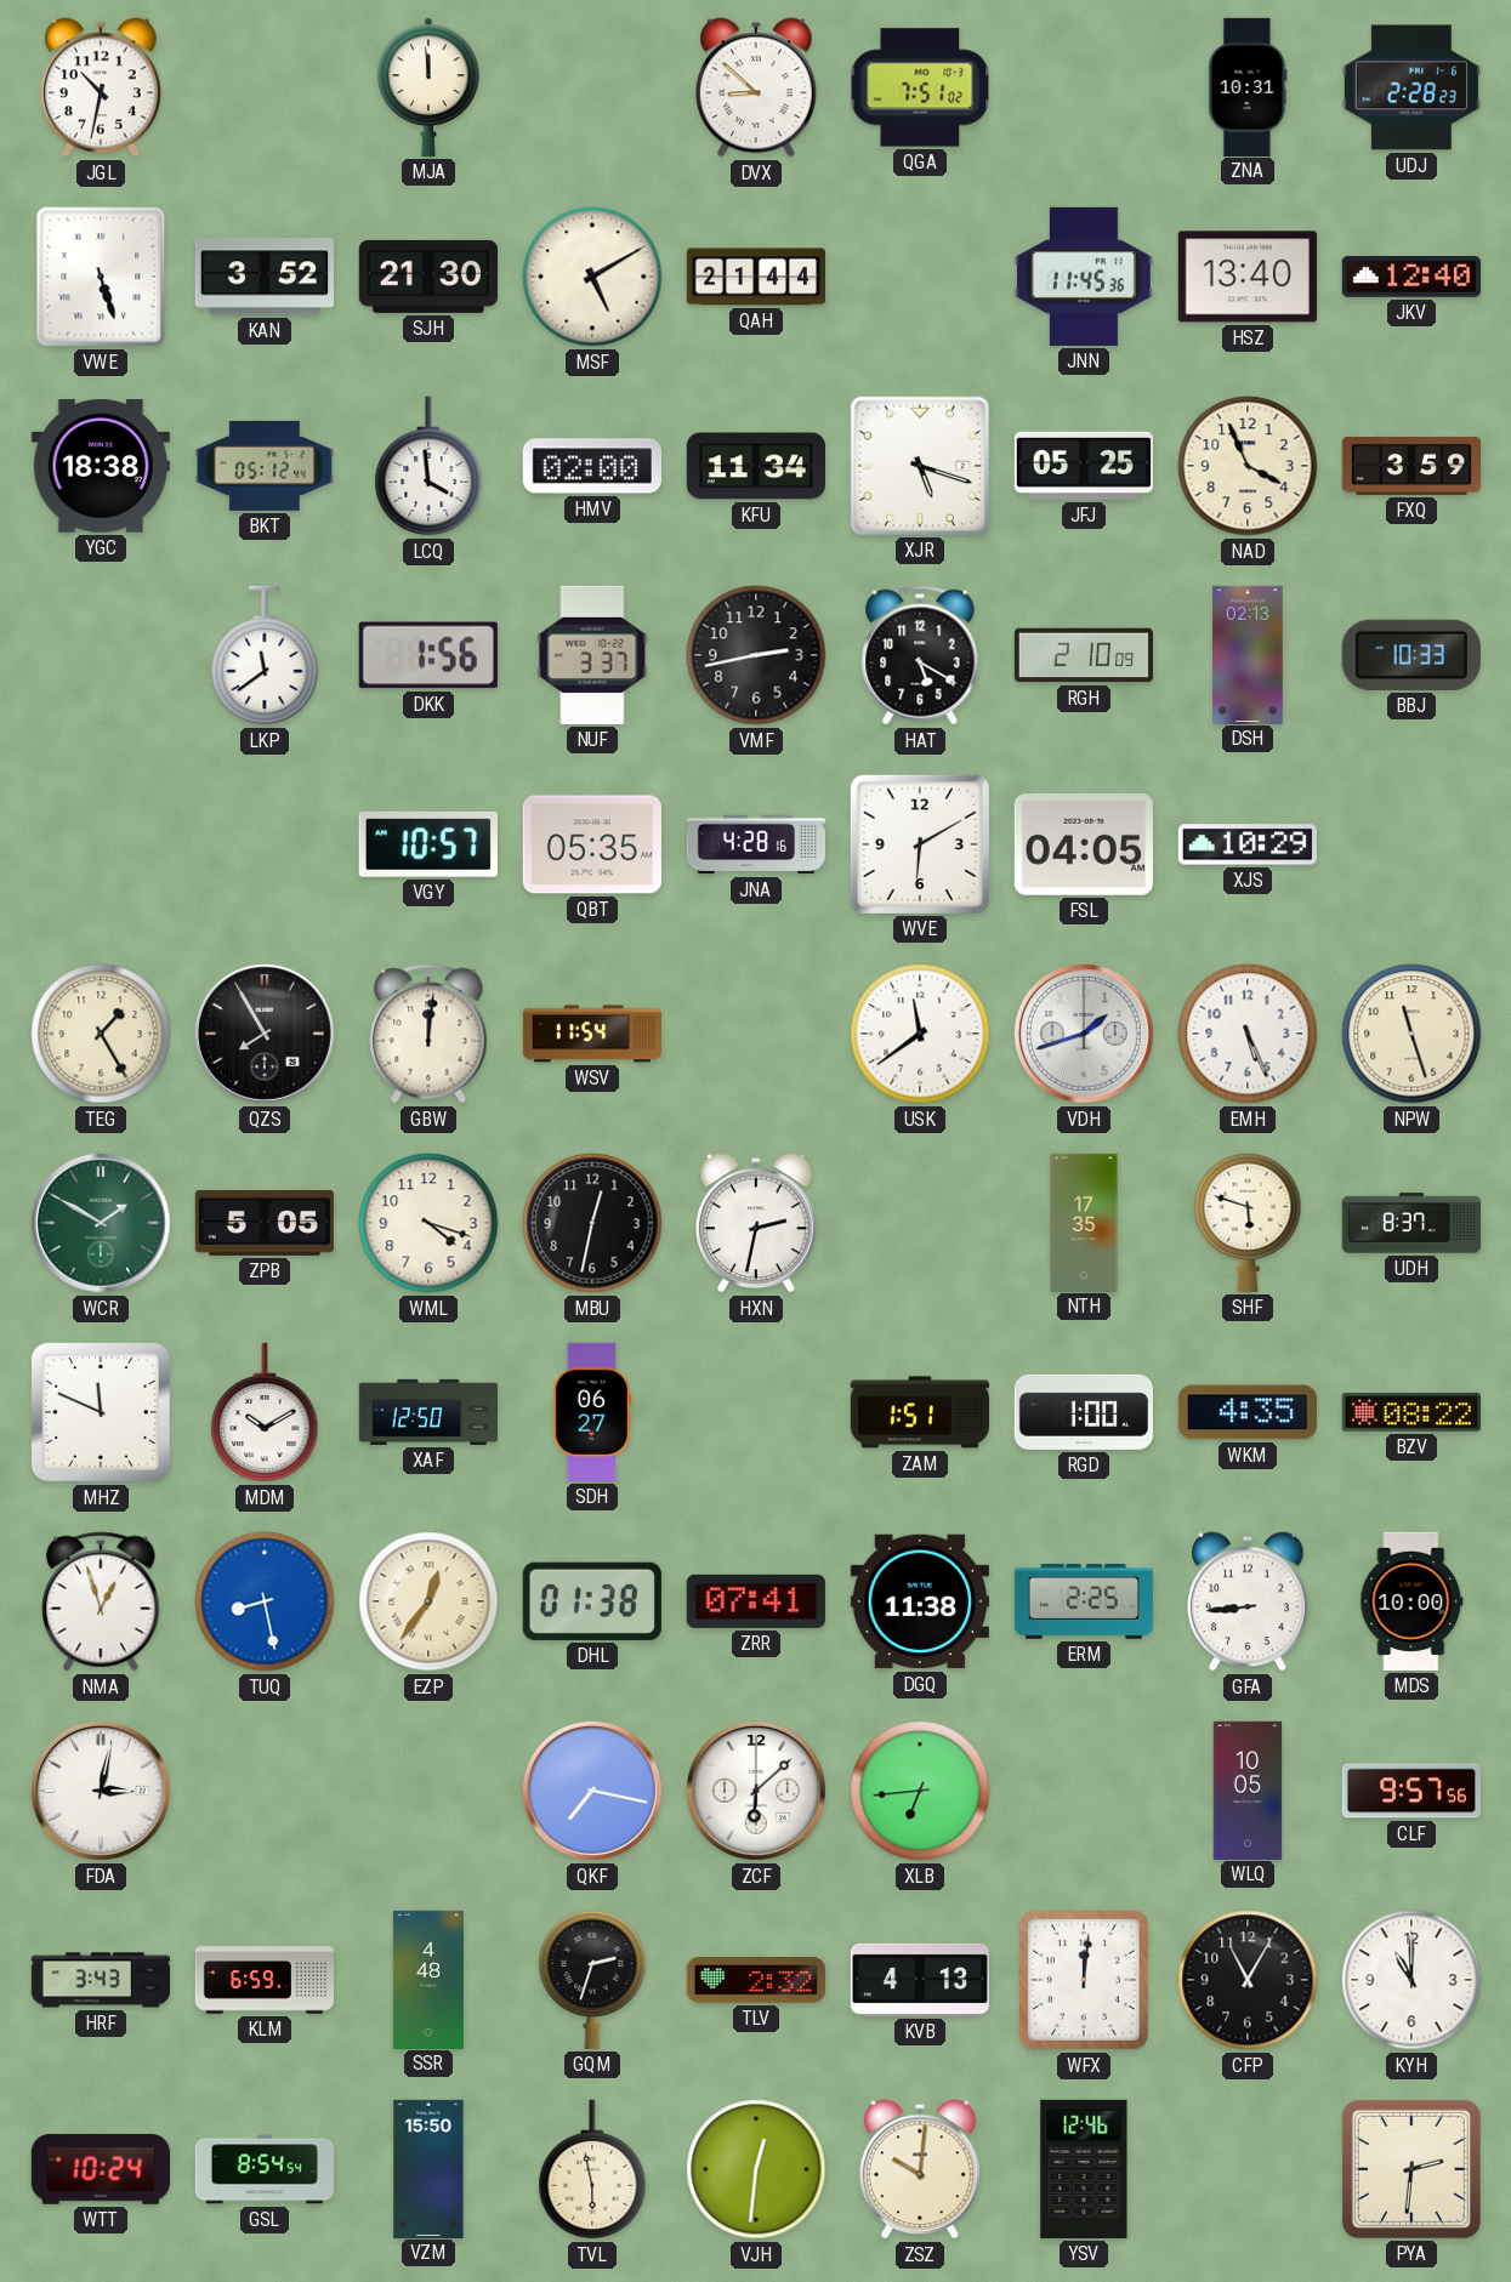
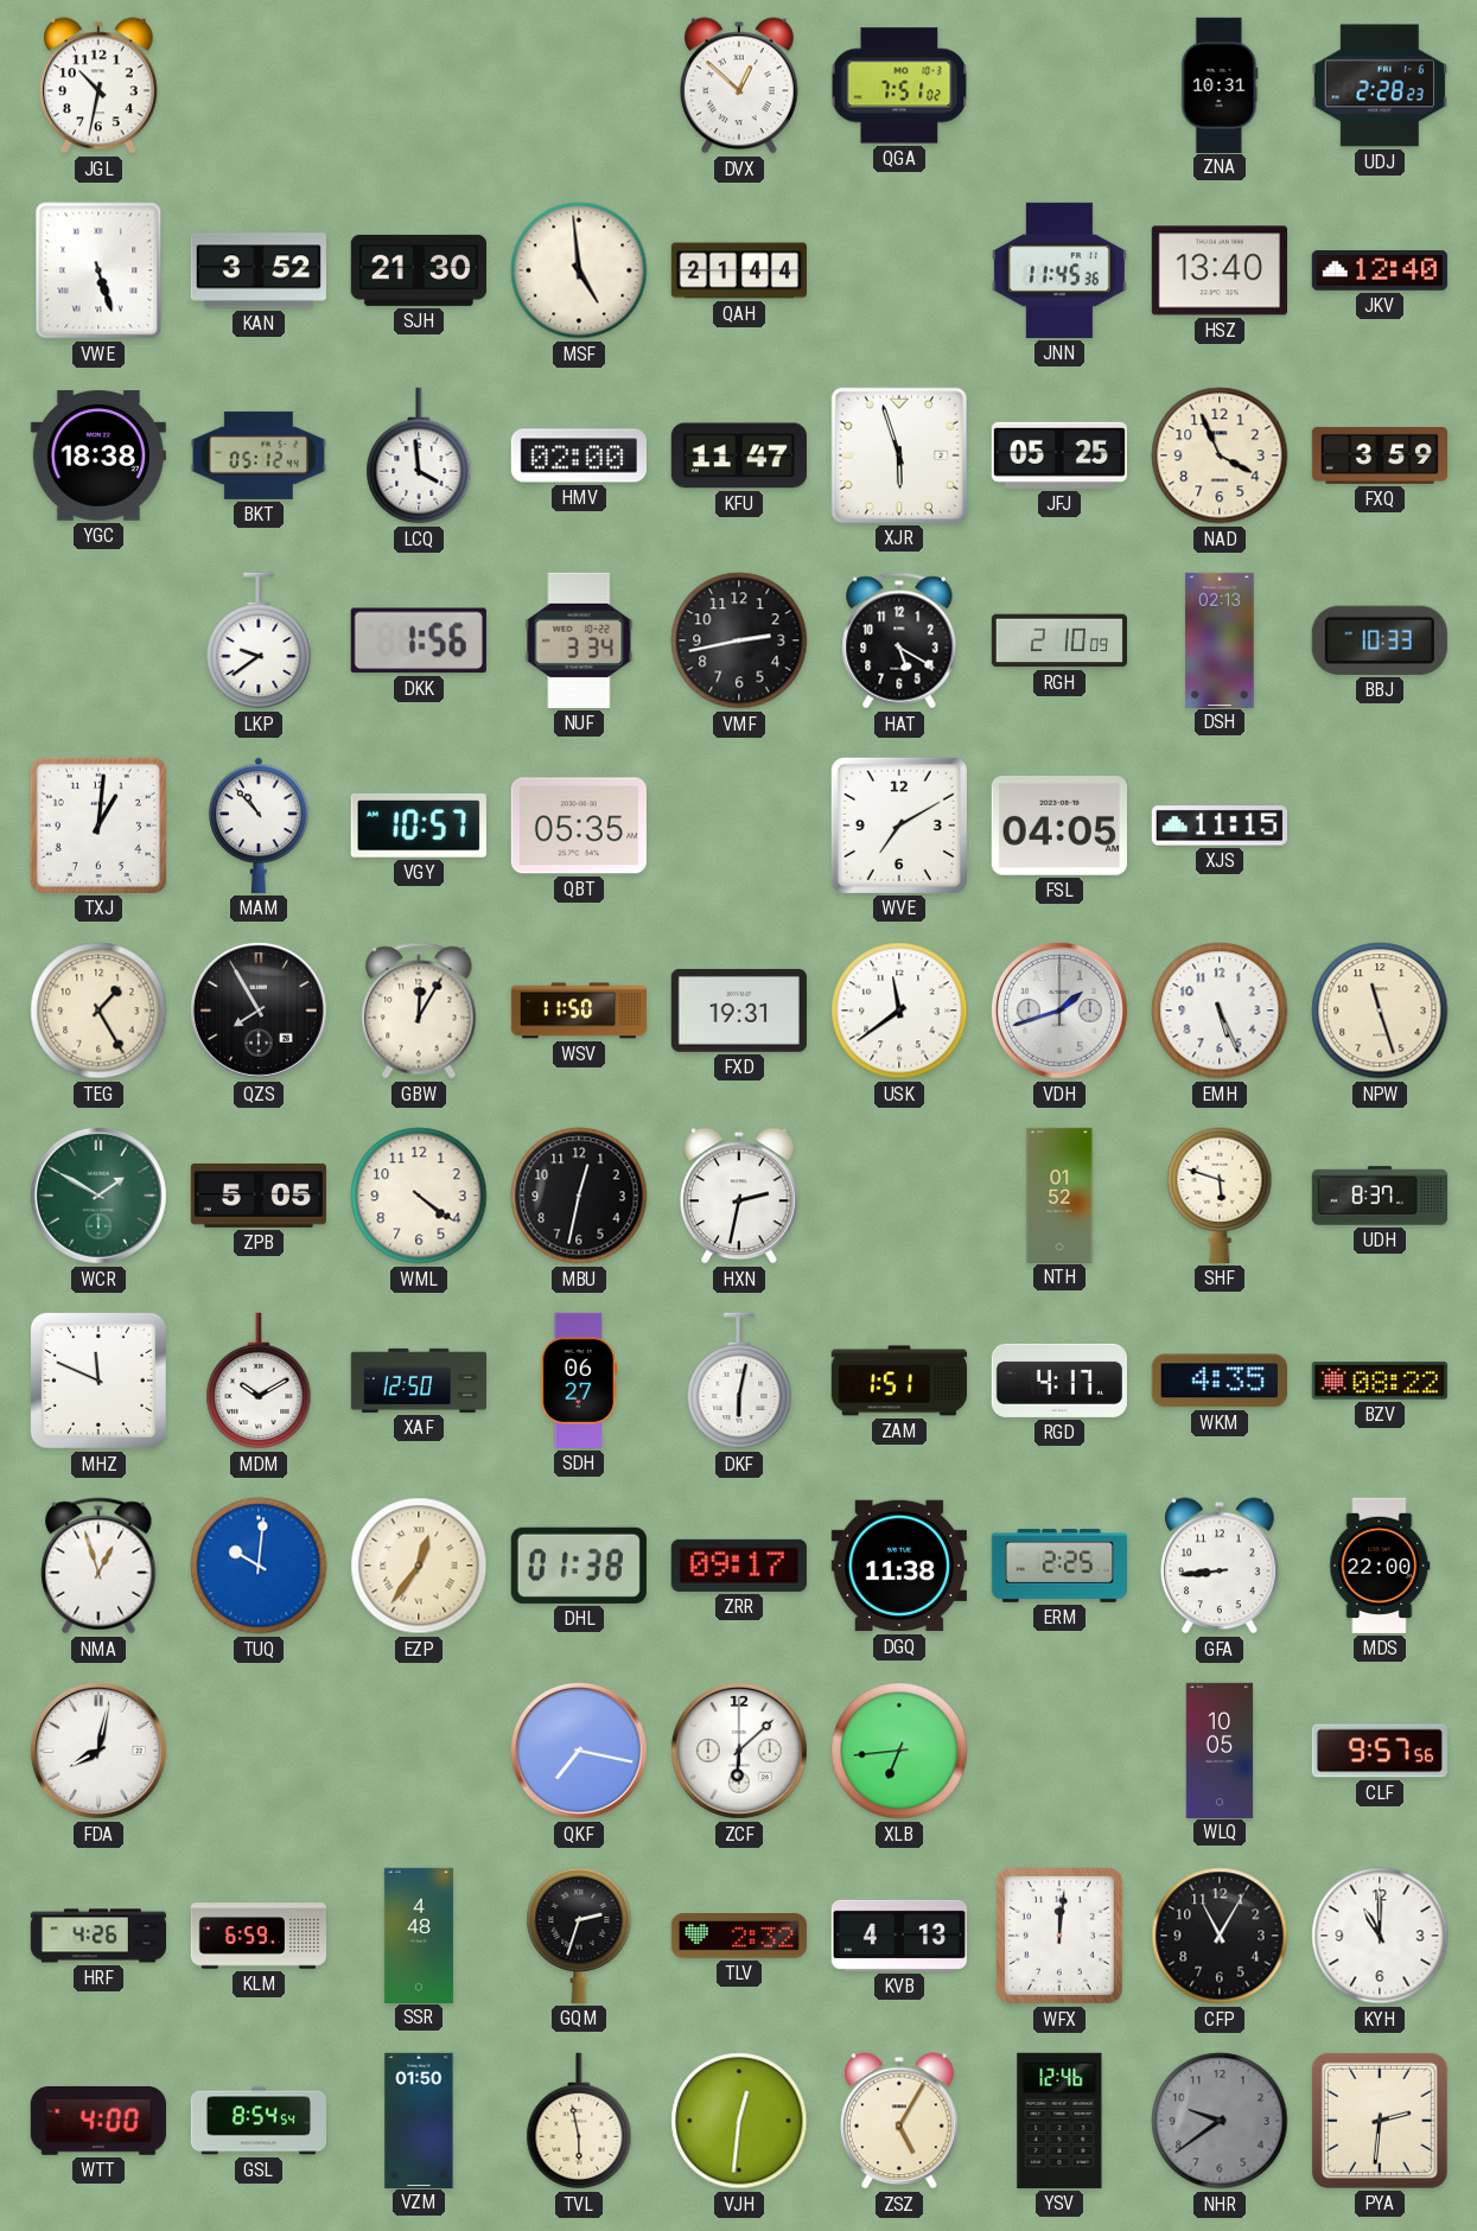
MJA: 11:59 -> none (428, 87)
DVX: 8:52 -> 12:52 (739, 85)
MSF: 5:10 -> 4:59 (579, 270)
KFU: 11:34 -> 11:47 (739, 455)
XJR: 5:18 -> 5:57 (899, 455)
LKP: 11:39 -> 9:39 (259, 640)
NUF: 3:37 -> 3:34 (579, 640)
TXJ: none -> 1:01 (98, 826)
MAM: none -> 10:53 (259, 826)
JNA: 4:28 -> none (756, 844)
WVE: 6:10 -> 7:10 (899, 826)
XJS: 10:29 -> 11:15 (1220, 826)
GBW: 12:01 -> 12:05 (419, 1011)
WSV: 11:54 -> 11:50 (578, 1011)
FXD: none -> 19:31 (739, 1011)
WML: 4:18 -> 4:21 (419, 1196)
NTH: 17:35 -> 01:52 (1059, 1194)
DKF: none -> 6:02 (739, 1381)
RGD: 1:00 -> 4:17 (1059, 1381)
TUQ: 8:28 -> 10:01 (259, 1566)
ZRR: 07:41 -> 09:17 (739, 1566)
MDS: 10:00 -> 22:00 (1380, 1566)
FDA: 3:02 -> 8:02 (98, 1751)
HRF: 3:43 -> 4:26 (97, 1936)
WTT: 10:24 -> 4:00 (98, 2121)
VZM: 15:50 -> 01:50 (419, 2120)
ZSZ: 10:01 -> 5:05 (899, 2121)
NHR: none -> 9:39 (1220, 2121)
